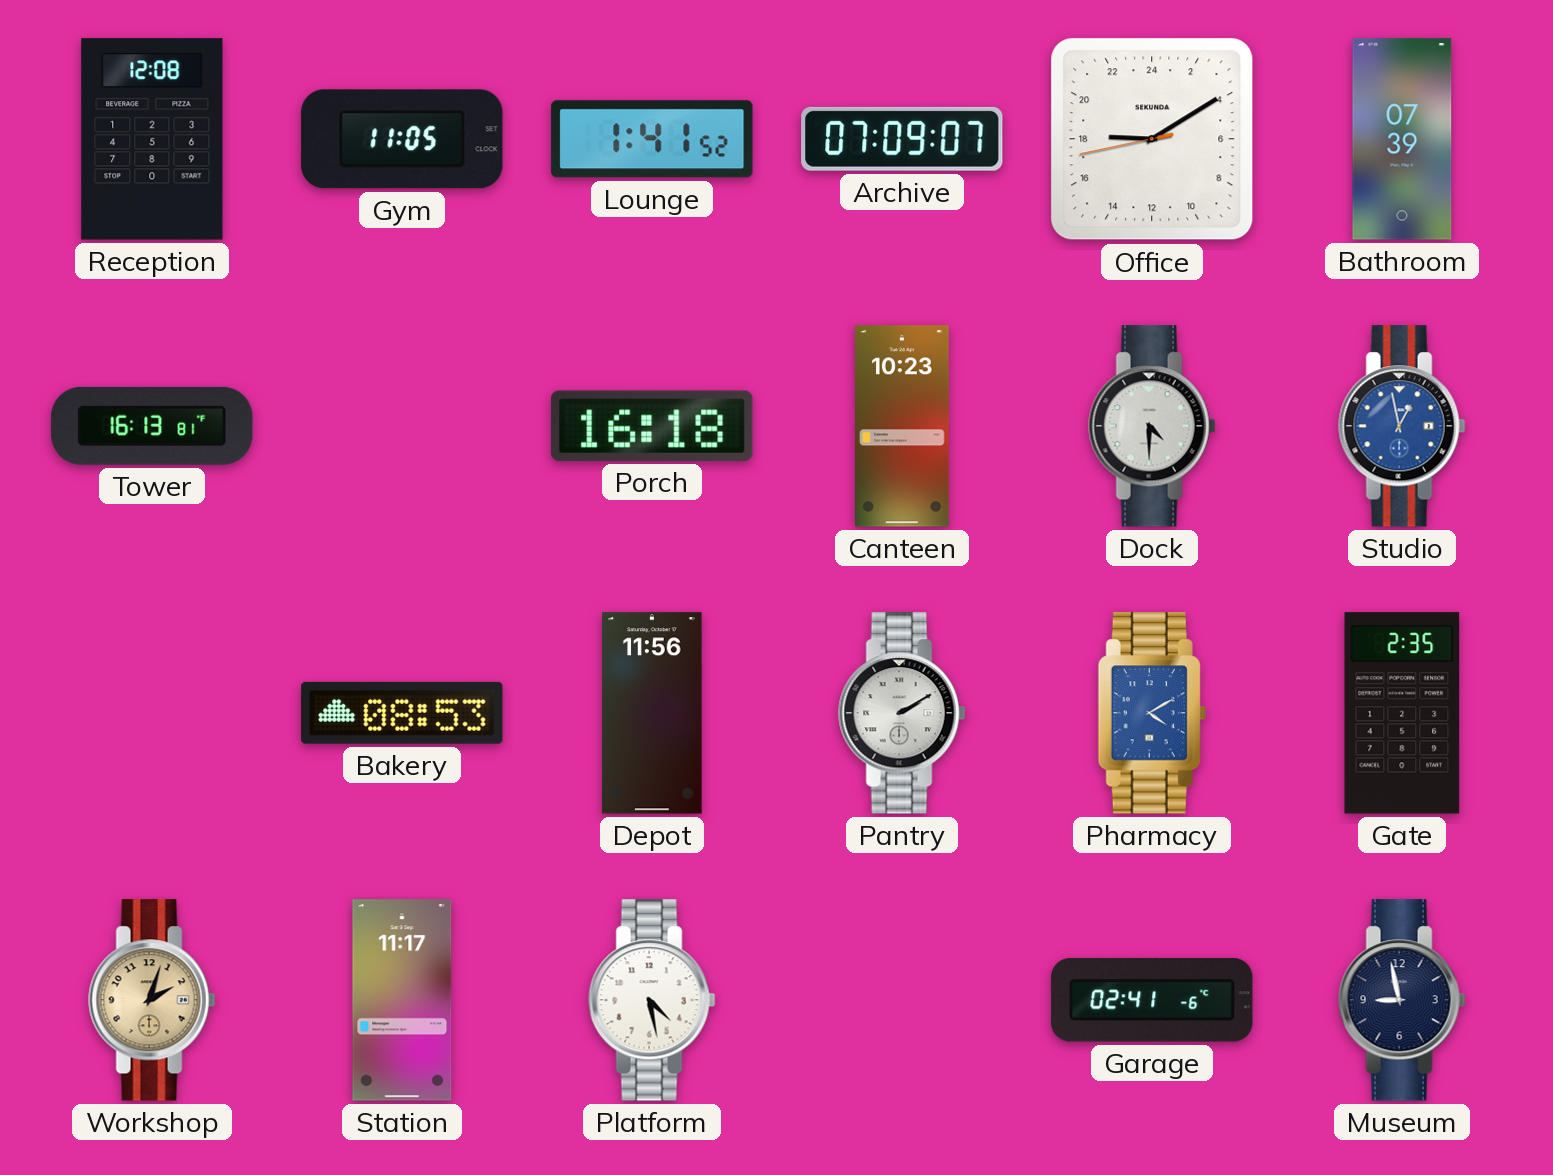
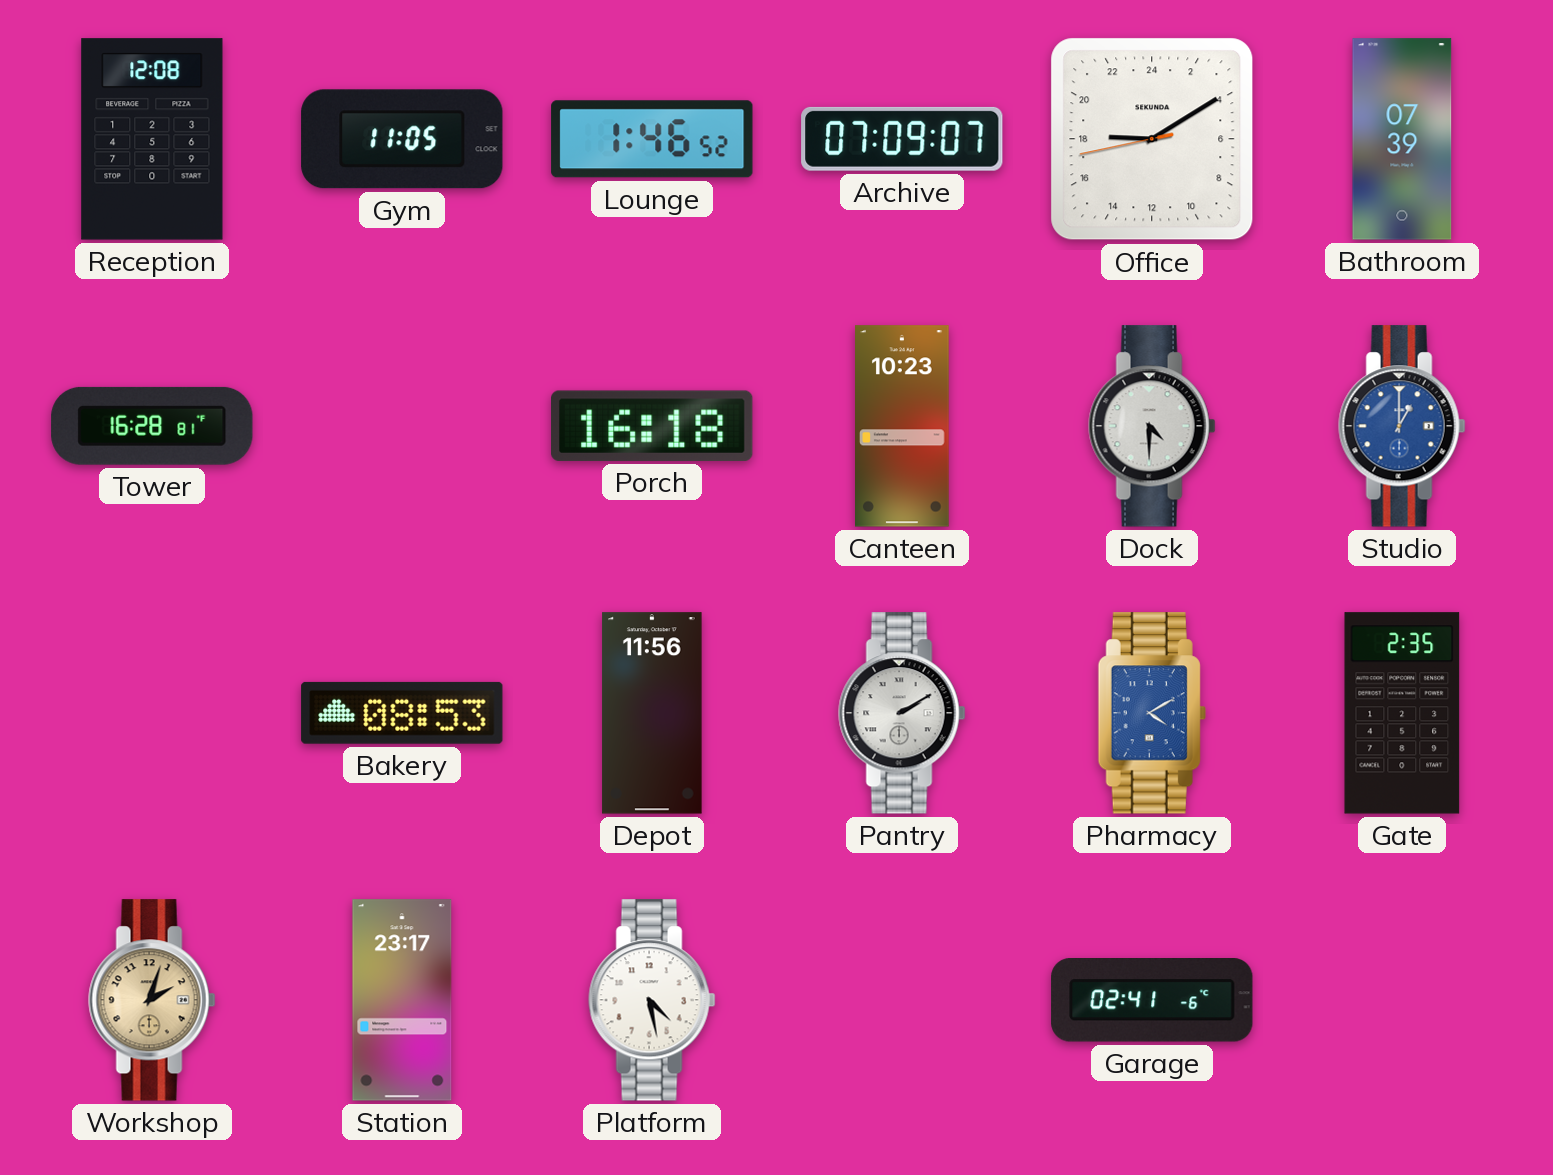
Lounge: 1:41 -> 1:46 (652, 139)
Tower: 16:13 -> 16:28 (152, 426)
Studio: 12:58 -> 1:00 (1402, 426)
Station: 11:17 -> 23:17 (402, 1000)
Museum: 8:58 -> none (1402, 1000)
